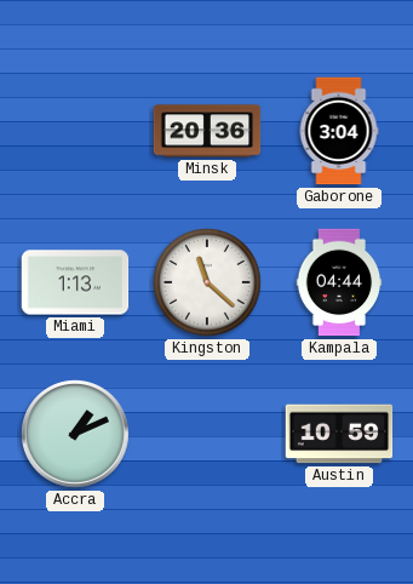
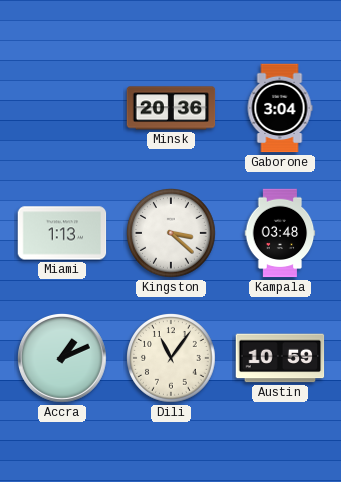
Kingston: 11:22 -> 3:22 (172, 234)
Kampala: 04:44 -> 03:48 (280, 233)
Dili: none -> 11:06 (172, 359)
